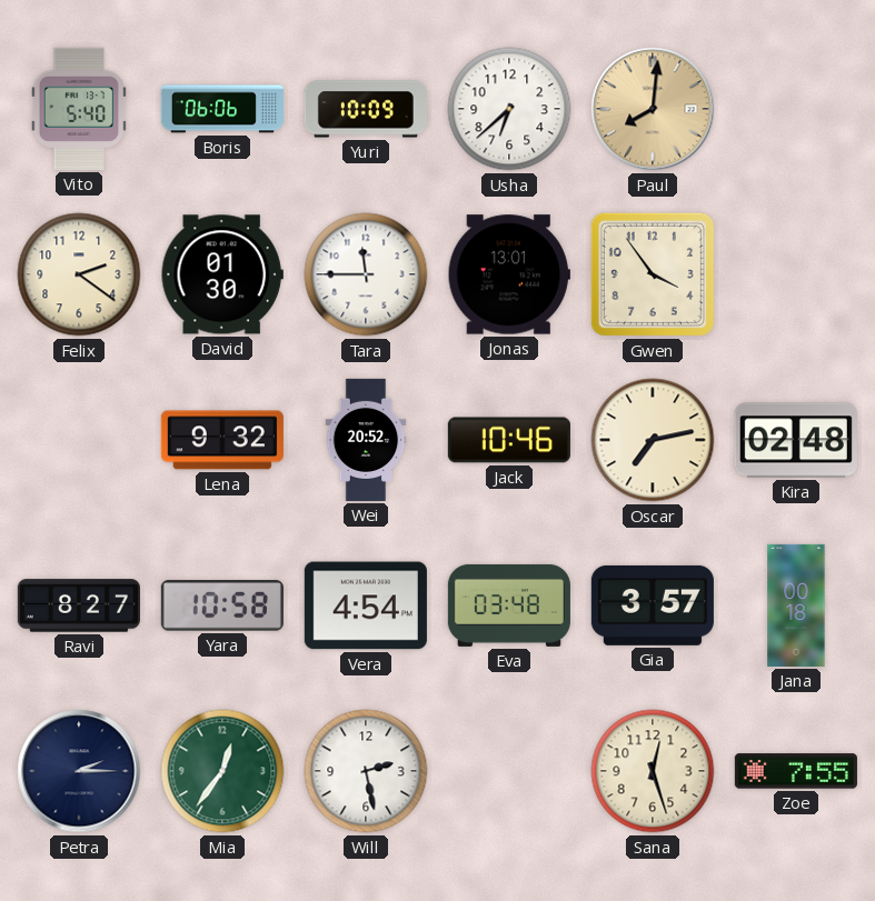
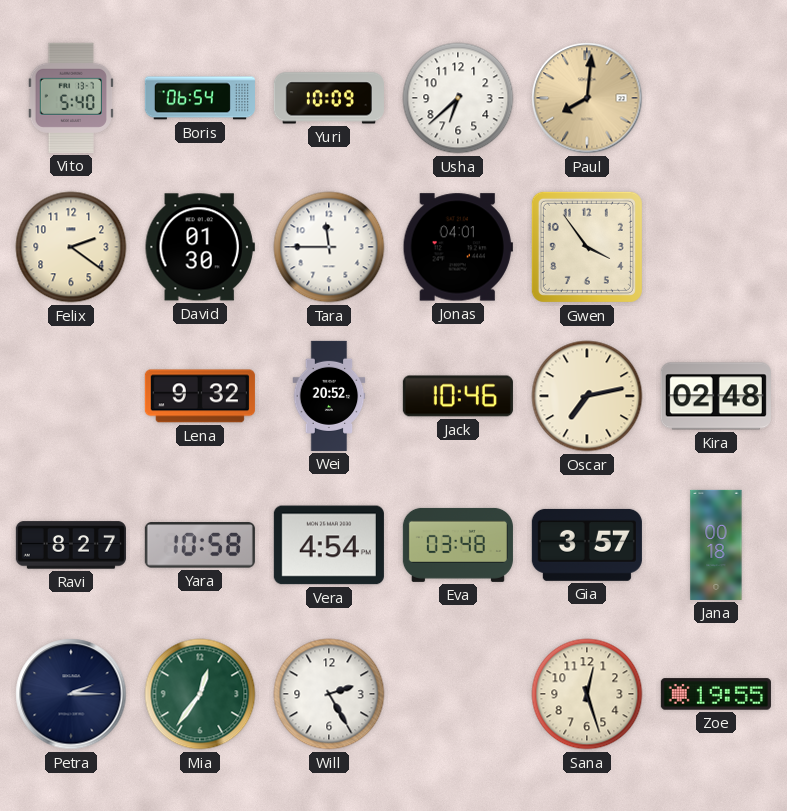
Boris: 06:06 -> 06:54 (200, 98)
Jonas: 13:01 -> 04:01 (458, 247)
Will: 2:28 -> 2:25 (329, 694)
Zoe: 7:55 -> 19:55 (716, 694)
